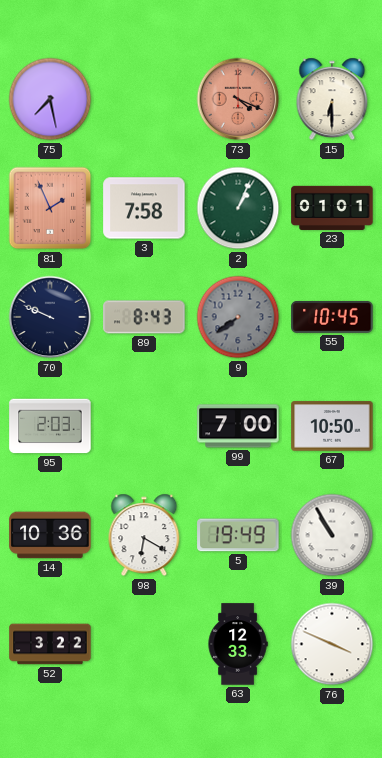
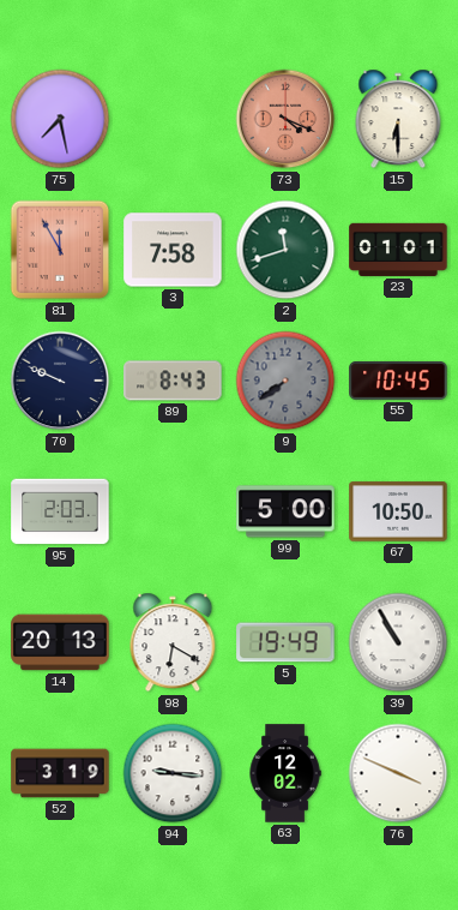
81: 1:56 -> 11:55 (60, 250)
2: 1:04 -> 11:42 (285, 250)
99: 7:00 -> 5:00 (285, 511)
14: 10:36 -> 20:13 (60, 642)
52: 3:22 -> 3:19 (60, 773)
94: none -> 9:16 (173, 773)
63: 12:33 -> 12:02 (285, 773)
